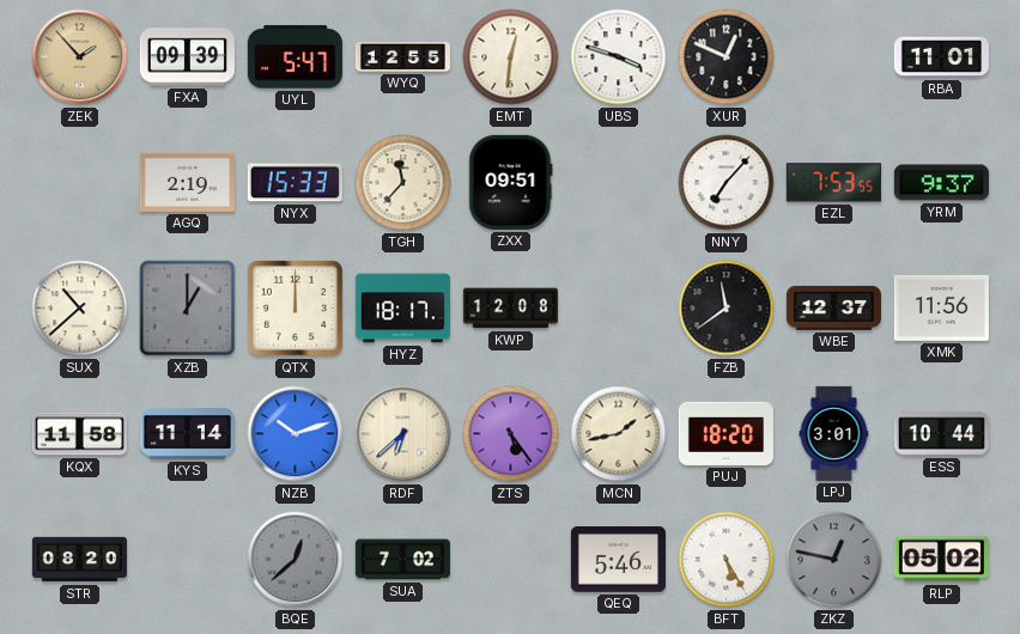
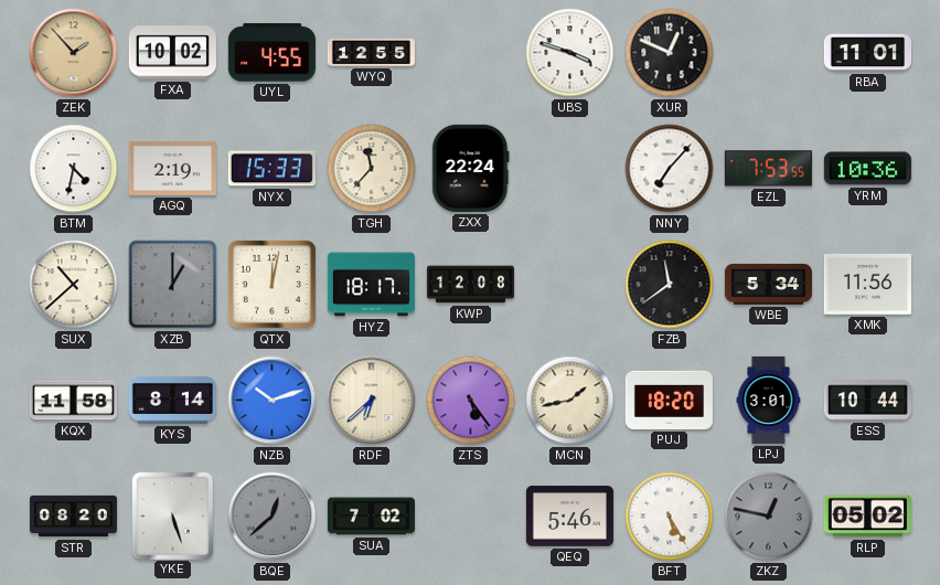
FXA: 09:39 -> 10:02 (172, 53)
UYL: 5:47 -> 4:55 (271, 53)
EMT: 12:31 -> none (511, 57)
BTM: none -> 4:32 (74, 169)
ZXX: 09:51 -> 22:24 (471, 168)
YRM: 9:37 -> 10:36 (867, 169)
QTX: 12:00 -> 12:02 (271, 284)
WBE: 12:37 -> 5:34 (768, 284)
KYS: 11:14 -> 8:14 (172, 400)
YKE: none -> 5:27 (172, 515)
